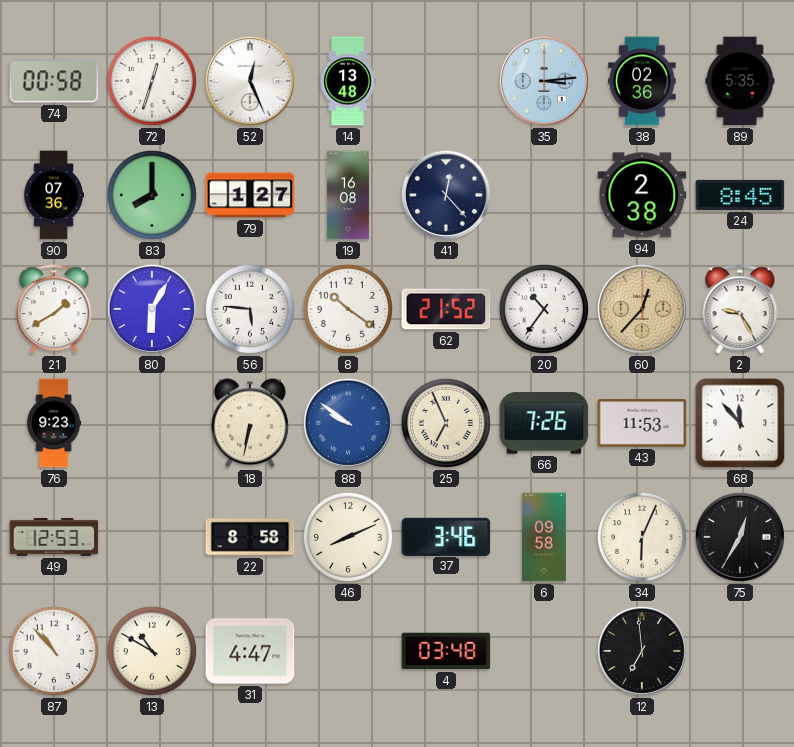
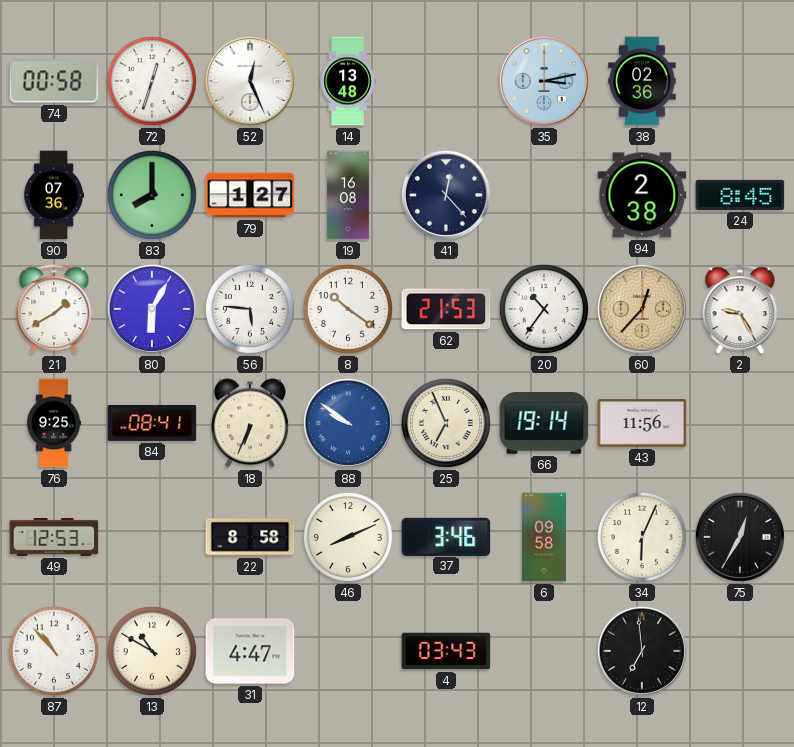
35: 3:14 -> 3:13 (544, 81)
89: 5:35 -> none (740, 81)
62: 21:52 -> 21:53 (446, 309)
76: 9:23 -> 9:25 (54, 423)
84: none -> 08:41 (152, 423)
18: 6:32 -> 6:34 (250, 423)
66: 7:26 -> 19:14 (544, 423)
43: 11:53 -> 11:56 (642, 423)
68: 11:53 -> none (740, 423)
4: 03:48 -> 03:43 (446, 651)
